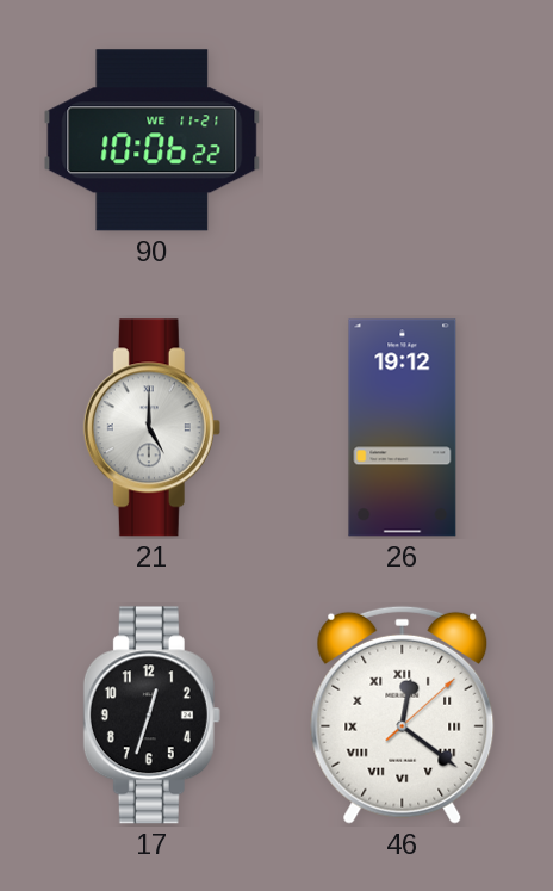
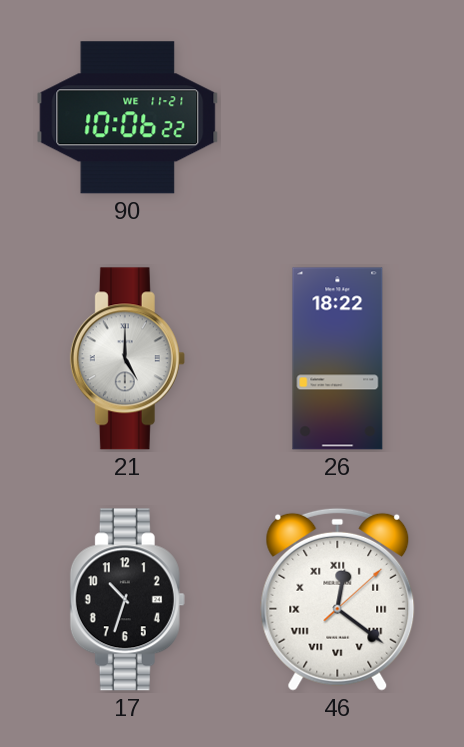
26: 19:12 -> 18:22 (338, 359)
17: 12:33 -> 10:33 (127, 600)
